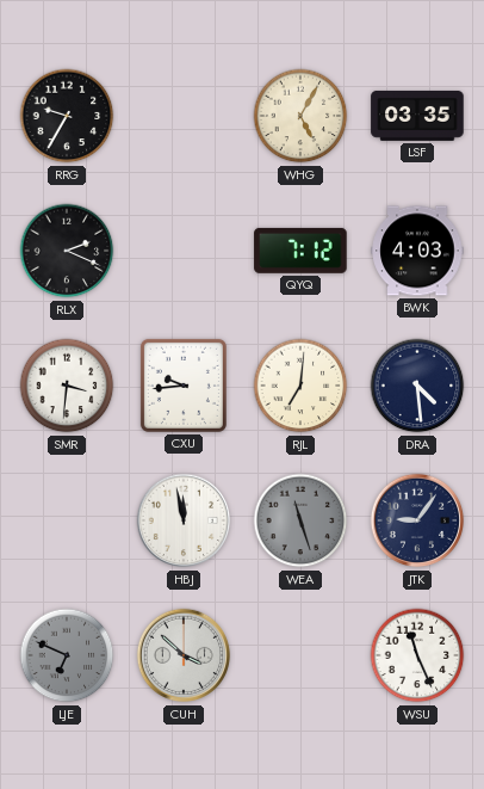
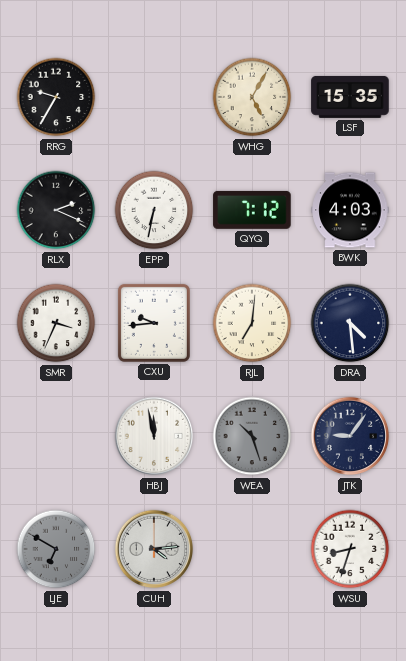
LSF: 03:35 -> 15:35 (350, 97)
EPP: none -> 6:32 (154, 210)
SMR: 3:31 -> 3:34 (56, 323)
WEA: 11:27 -> 10:27 (252, 436)
LJE: 6:49 -> 6:50 (56, 549)
CUH: 3:52 -> 4:14 (154, 549)
WSU: 11:26 -> 8:33 (350, 549)
